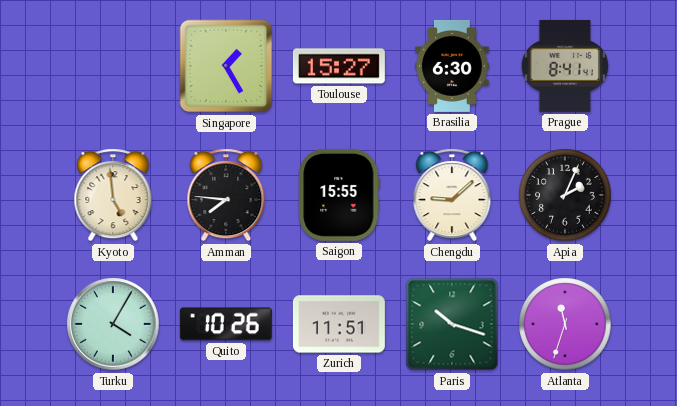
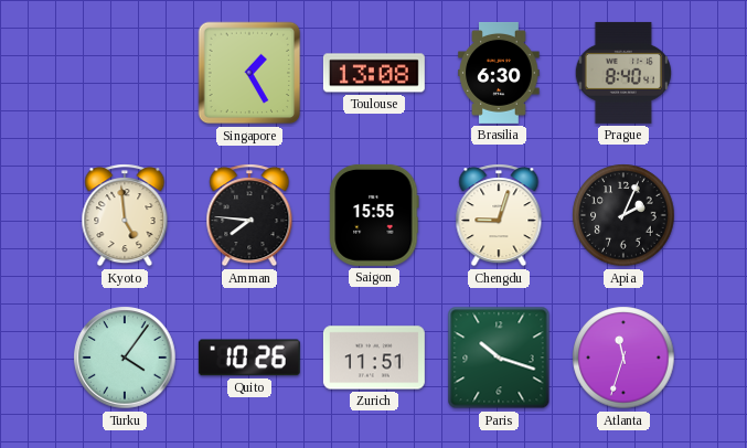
Toulouse: 15:27 -> 13:08 (374, 73)
Prague: 8:41 -> 8:40 (623, 73)
Chengdu: 9:08 -> 9:03 (499, 215)
Turku: 4:05 -> 4:06 (125, 358)
